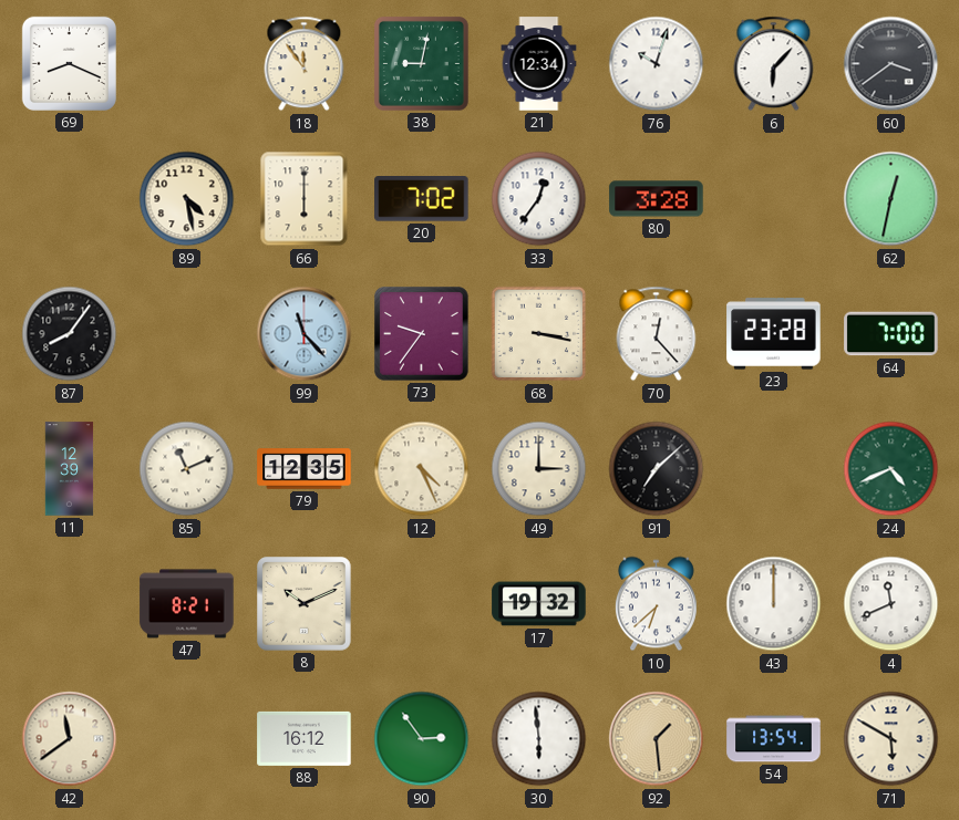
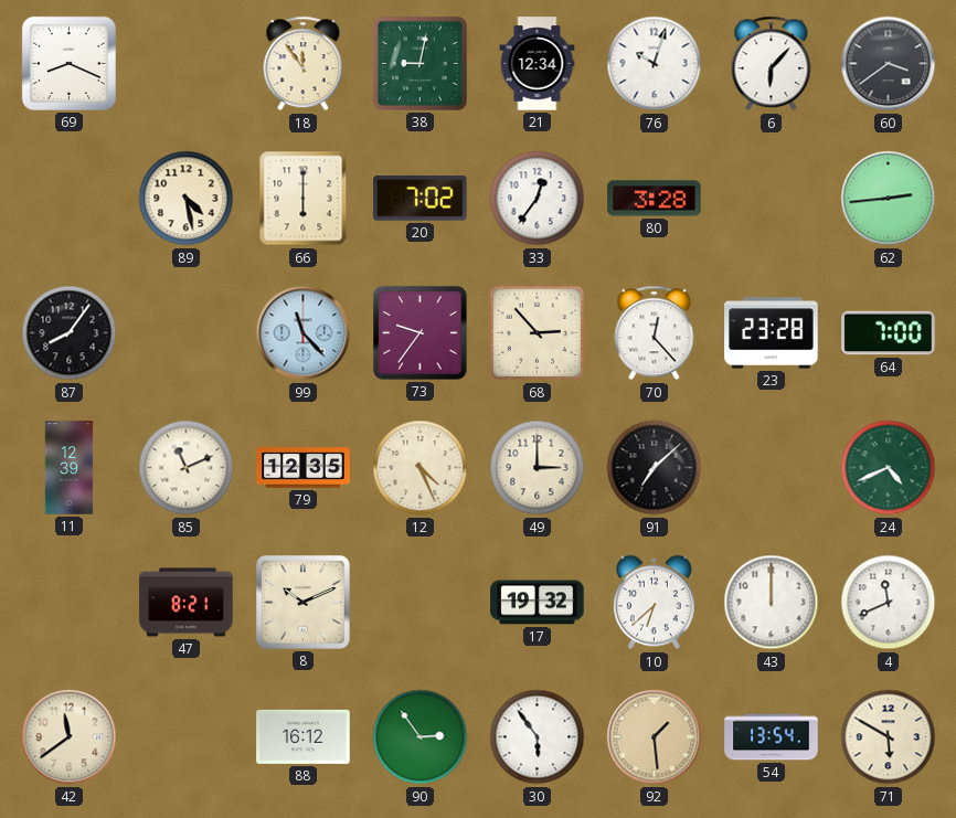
62: 12:32 -> 2:44 (889, 199)
68: 3:17 -> 2:53 (538, 333)
30: 5:59 -> 5:54 (538, 737)
